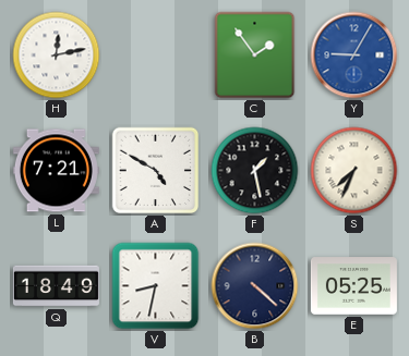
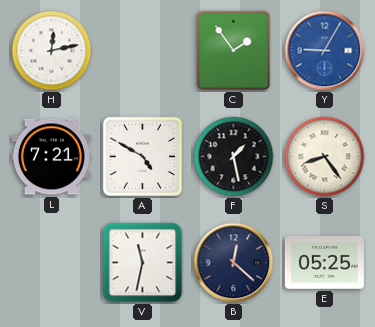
S: 7:34 -> 8:24 (325, 157)
Q: 18:49 -> none (56, 286)
V: 8:32 -> 11:32 (143, 263)
B: 4:22 -> 12:22 (234, 263)
